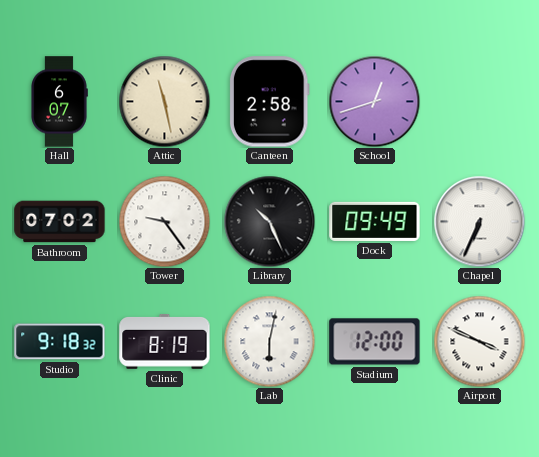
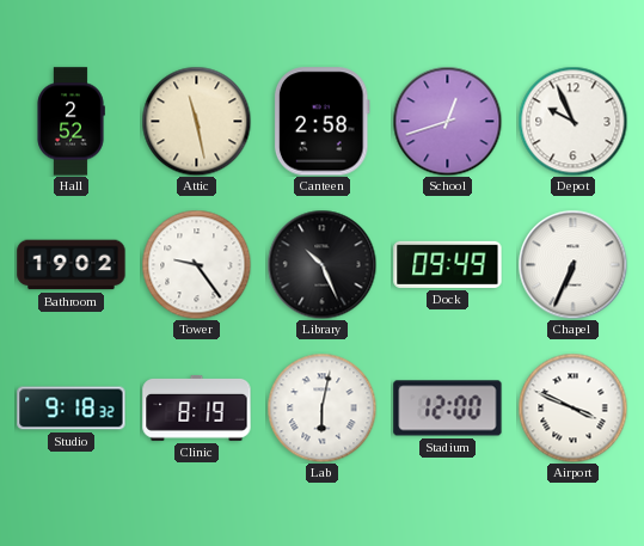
Hall: 6:07 -> 2:52 (70, 122)
Depot: none -> 9:56 (572, 121)
Bathroom: 07:02 -> 19:02 (72, 265)
